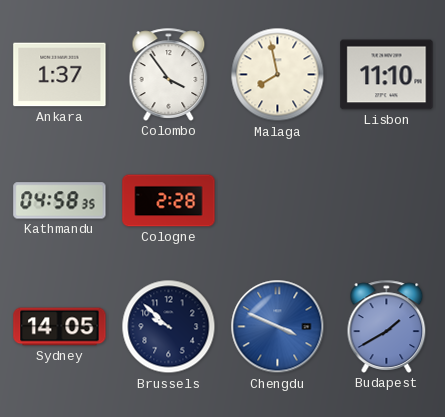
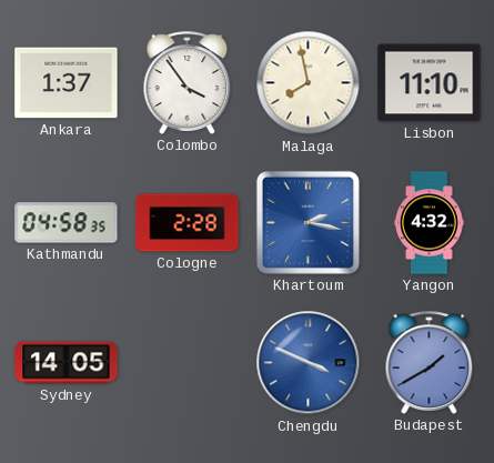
Khartoum: none -> 2:17 (308, 222)
Yangon: none -> 4:32 (430, 223)
Brussels: 9:52 -> none (169, 327)
